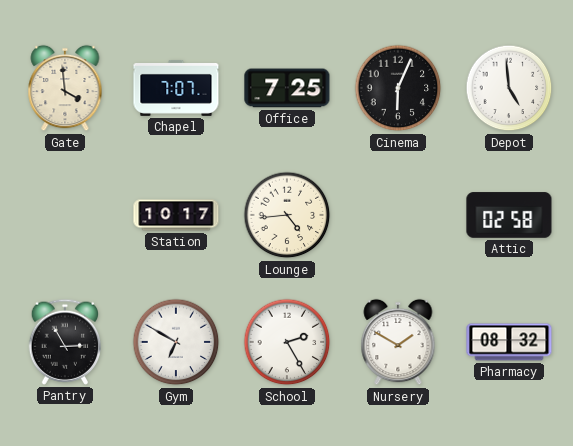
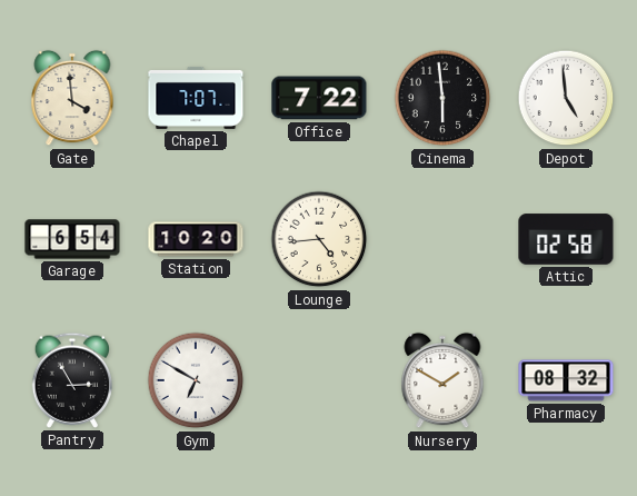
Office: 7:25 -> 7:22 (319, 98)
Cinema: 6:04 -> 5:59 (442, 98)
Garage: none -> 6:54 (72, 239)
Station: 10:17 -> 10:20 (196, 239)
School: 2:25 -> none (287, 342)
